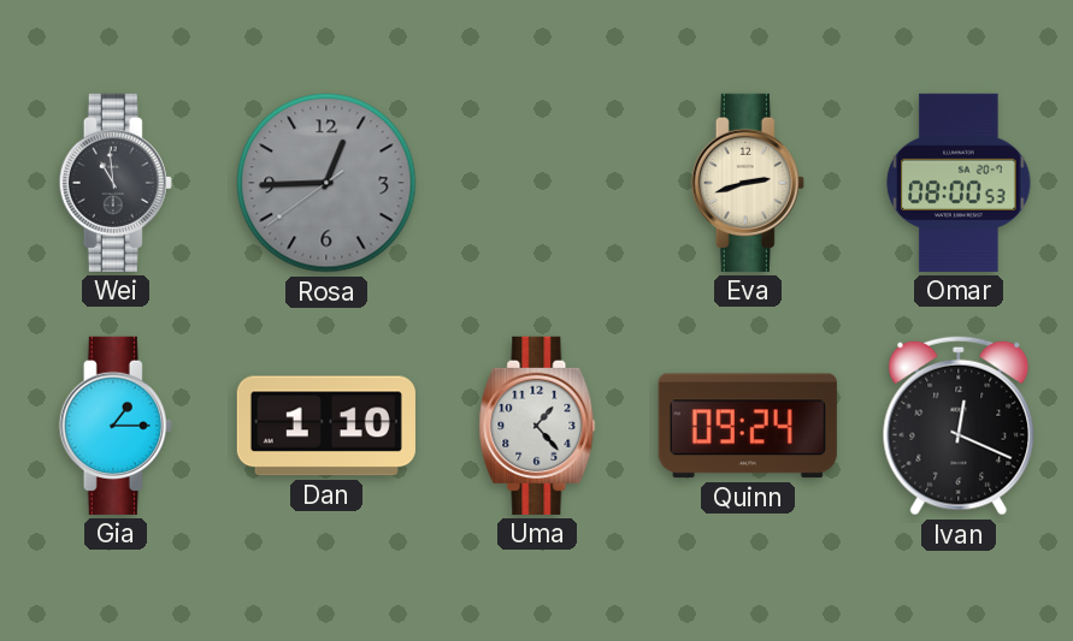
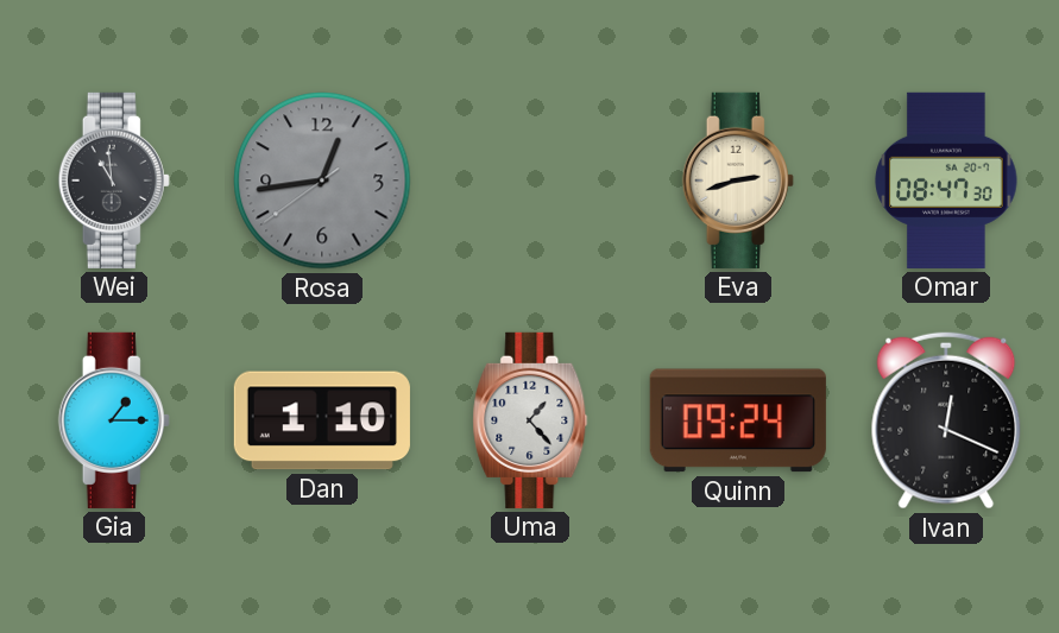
Rosa: 12:44 -> 12:43 (322, 181)
Omar: 08:00 -> 08:47 (946, 181)
